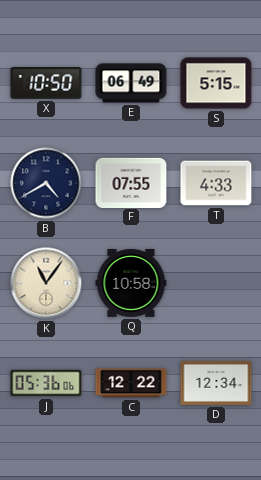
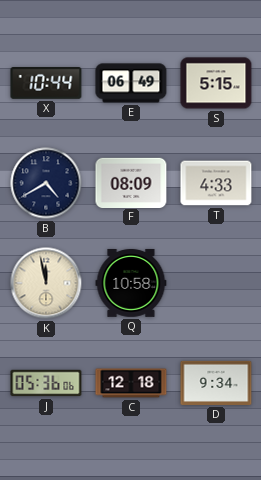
X: 10:50 -> 10:44 (46, 84)
F: 07:55 -> 08:09 (131, 182)
K: 11:06 -> 11:58 (46, 283)
C: 12:22 -> 12:18 (131, 383)
D: 12:34 -> 9:34 (216, 383)
